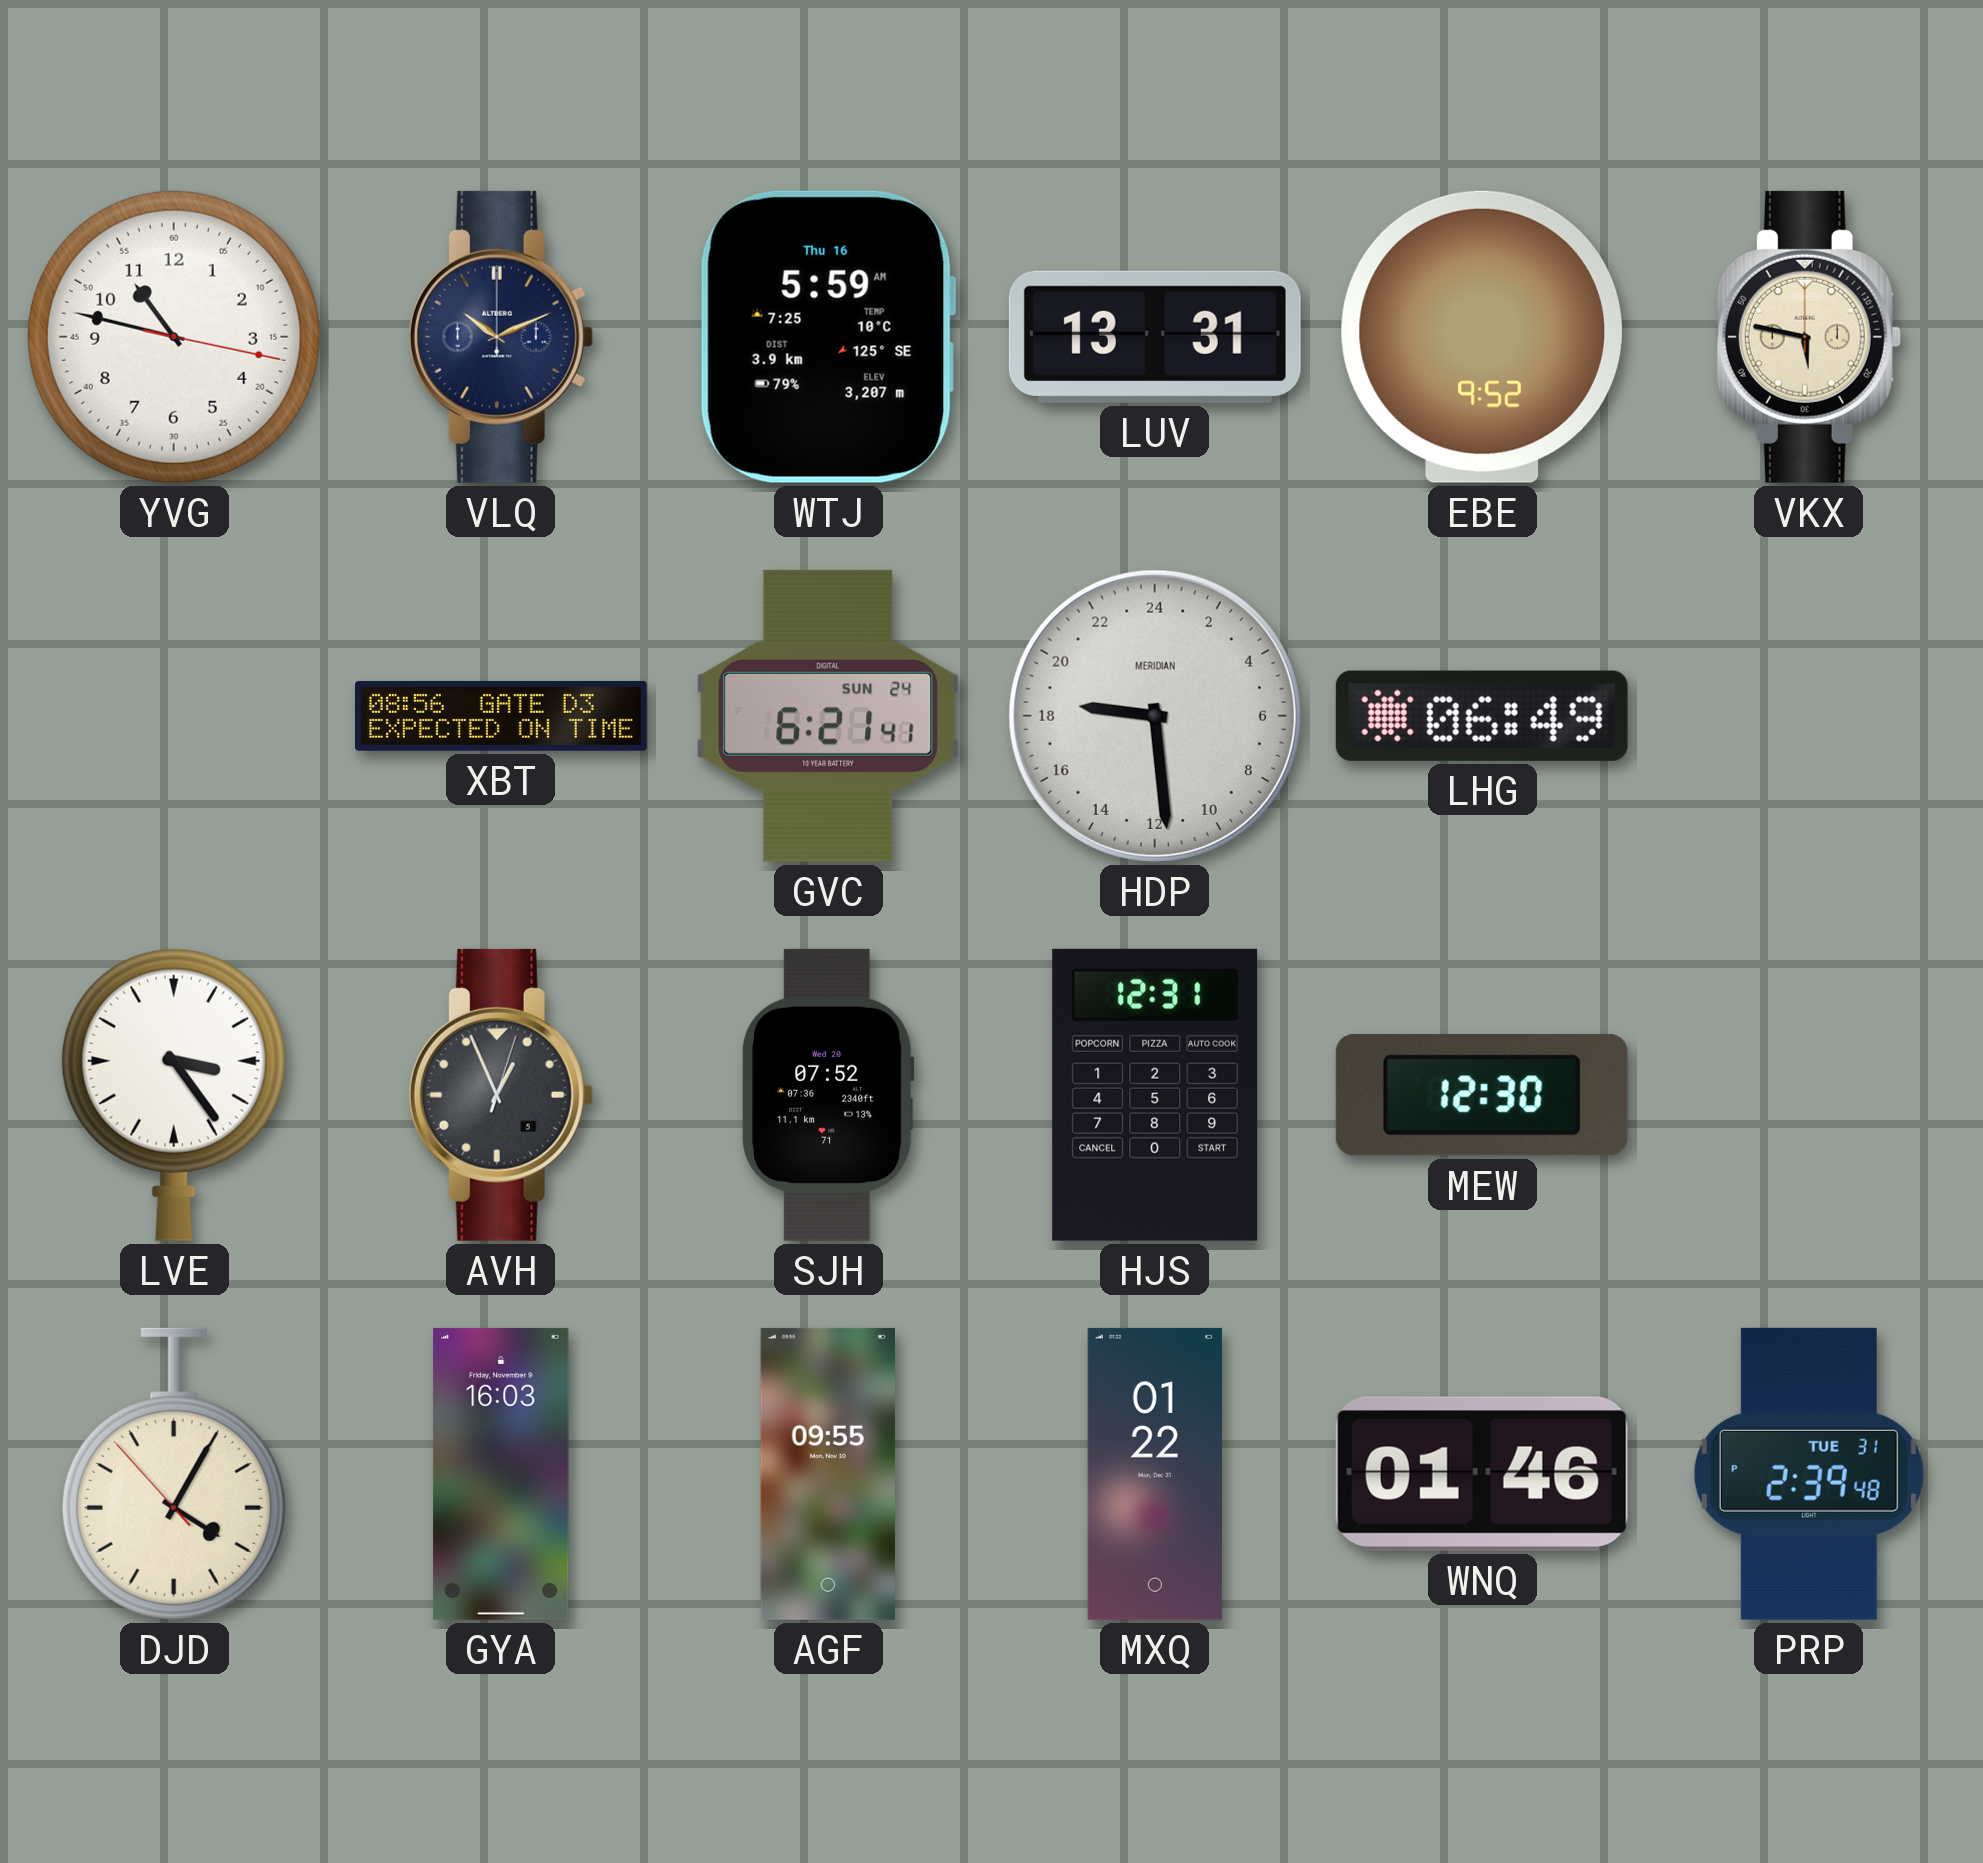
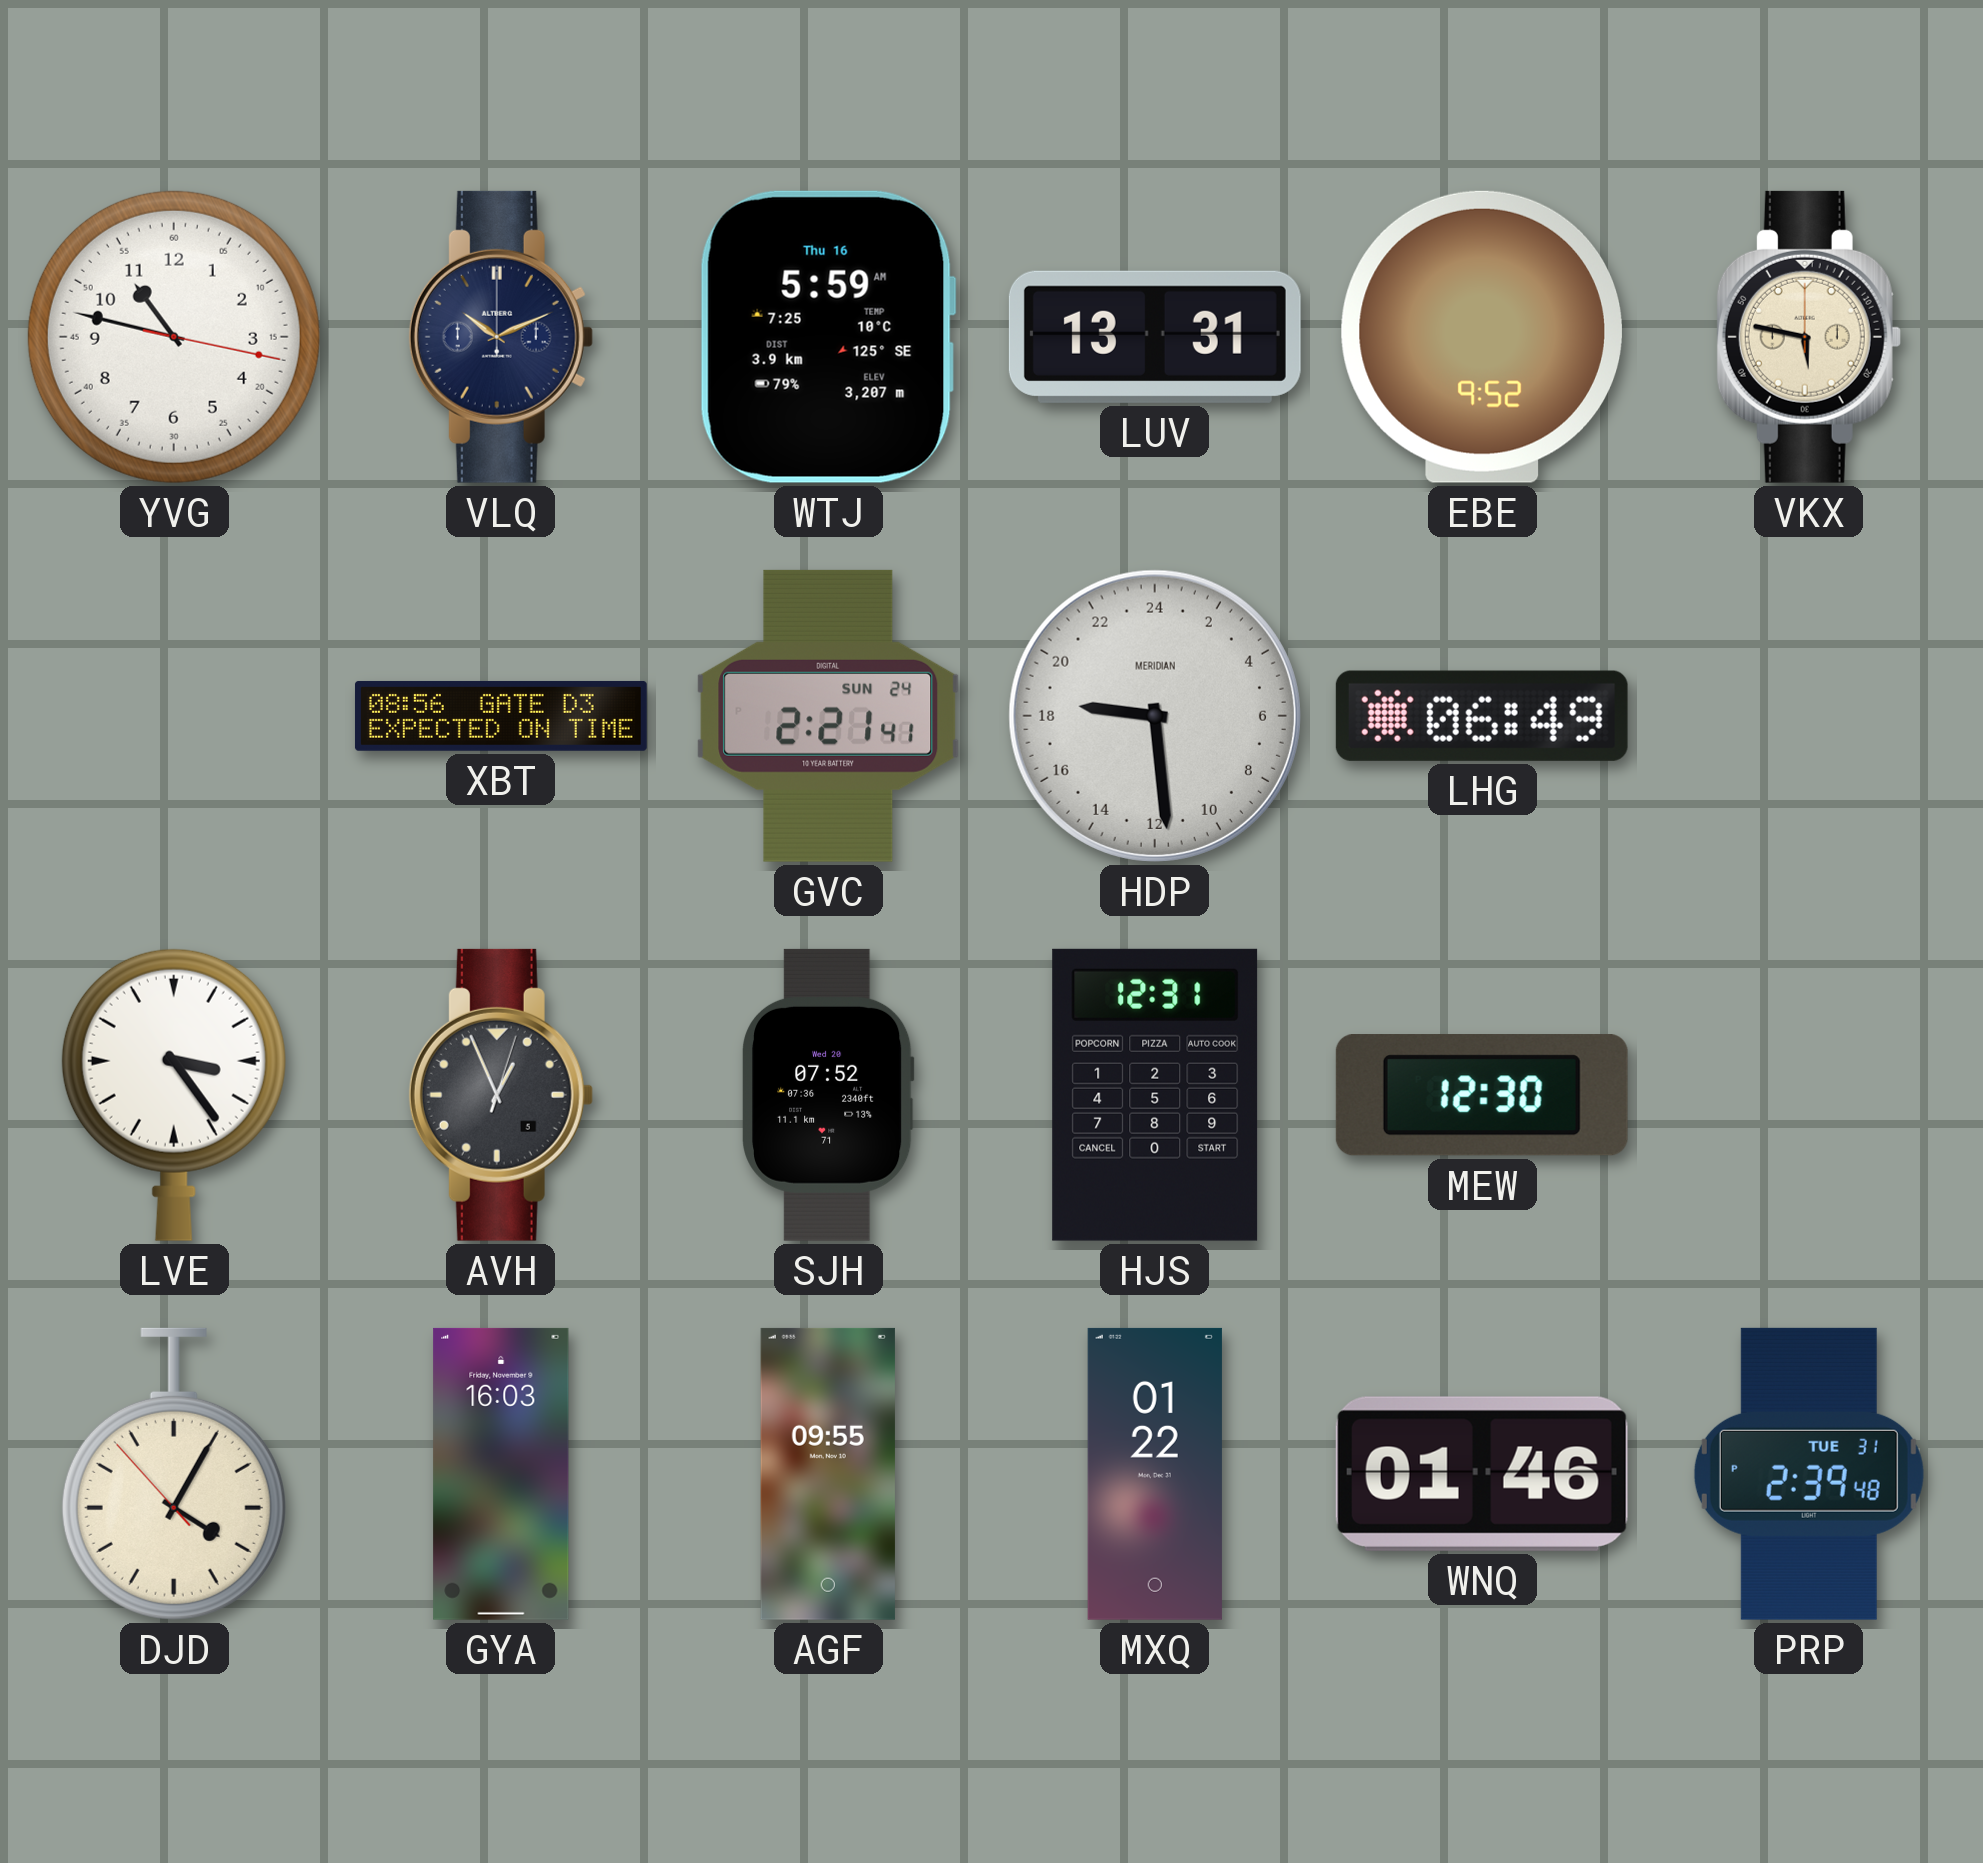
GVC: 6:21 -> 2:21 (828, 716)
